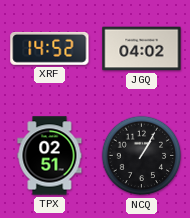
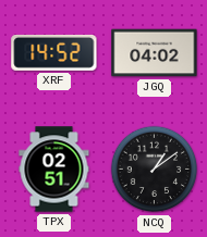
NCQ: 1:05 -> 1:09 (155, 170)
